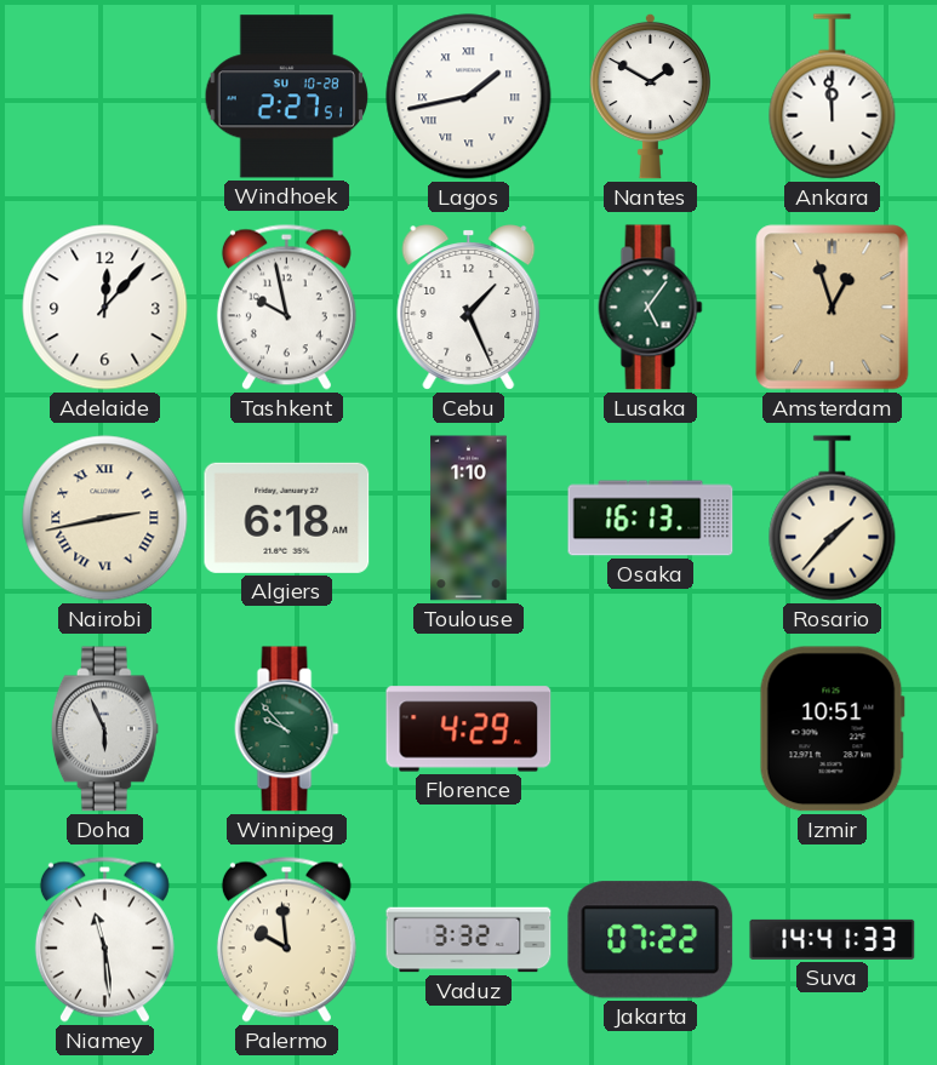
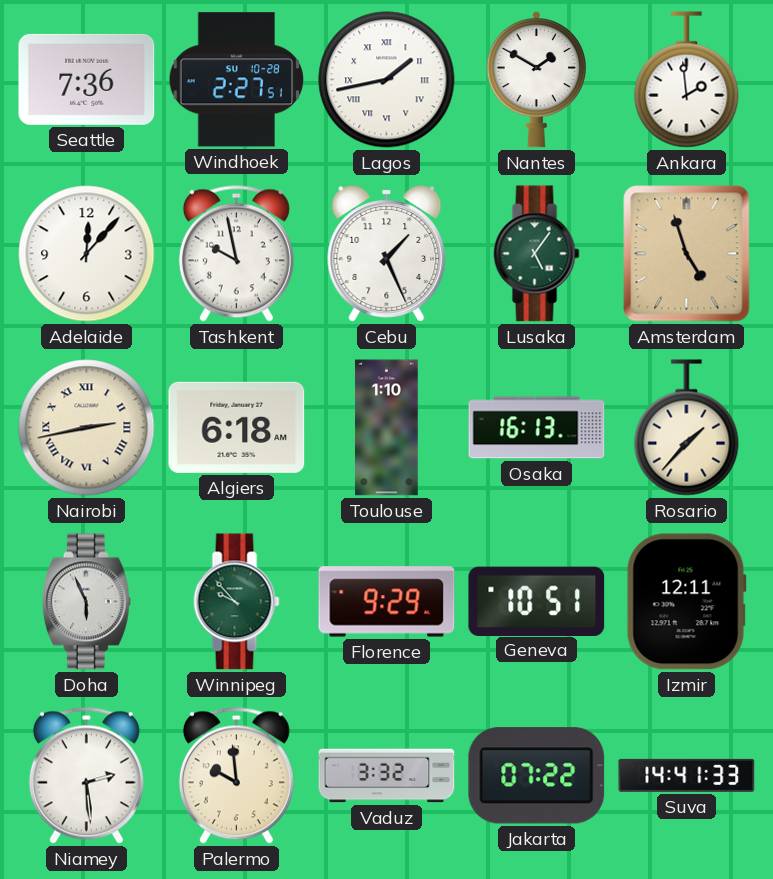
Seattle: none -> 7:36 (87, 79)
Ankara: 11:59 -> 1:59 (687, 80)
Amsterdam: 12:57 -> 4:57 (687, 254)
Florence: 4:29 -> 9:29 (387, 602)
Geneva: none -> 10:51 (537, 601)
Izmir: 10:51 -> 12:11 (686, 602)
Niamey: 11:29 -> 2:29 (86, 775)
